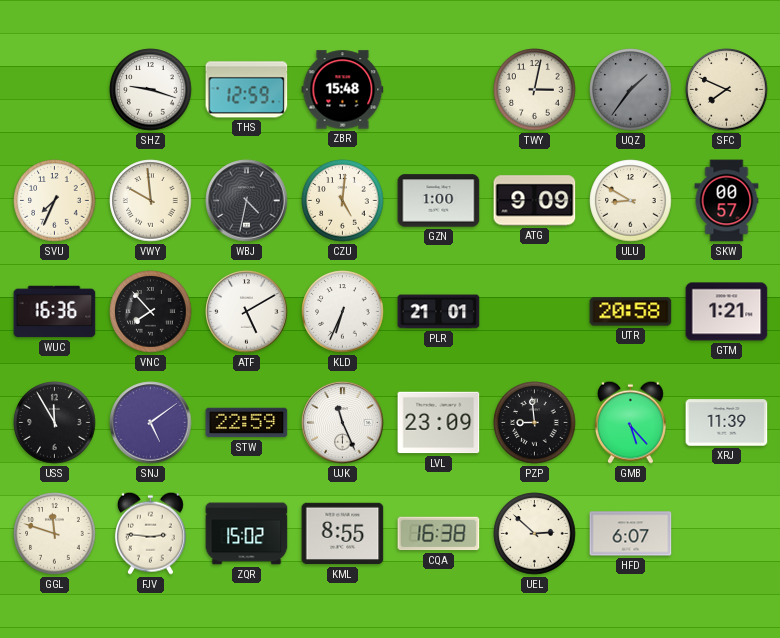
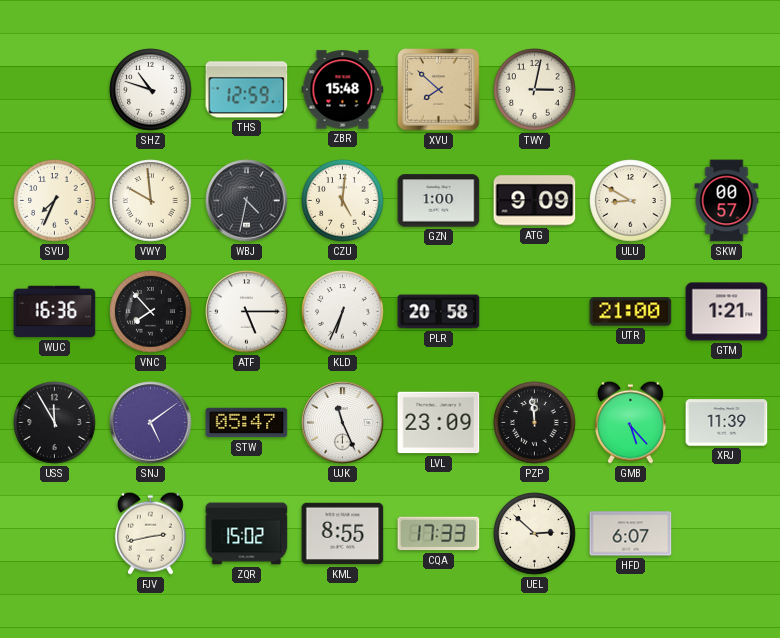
SHZ: 9:18 -> 10:48 (151, 90)
XVU: none -> 7:52 (439, 90)
UQZ: 1:36 -> none (631, 90)
SFC: 7:49 -> none (727, 90)
ATF: 5:10 -> 5:15 (247, 312)
PLR: 21:01 -> 20:58 (439, 312)
UTR: 20:58 -> 21:00 (631, 312)
STW: 22:59 -> 05:47 (247, 423)
PZP: 8:59 -> 11:59 (535, 423)
GGL: 11:48 -> none (55, 534)
FJV: 2:46 -> 2:43 (150, 533)
CQA: 16:38 -> 17:33 (439, 534)
